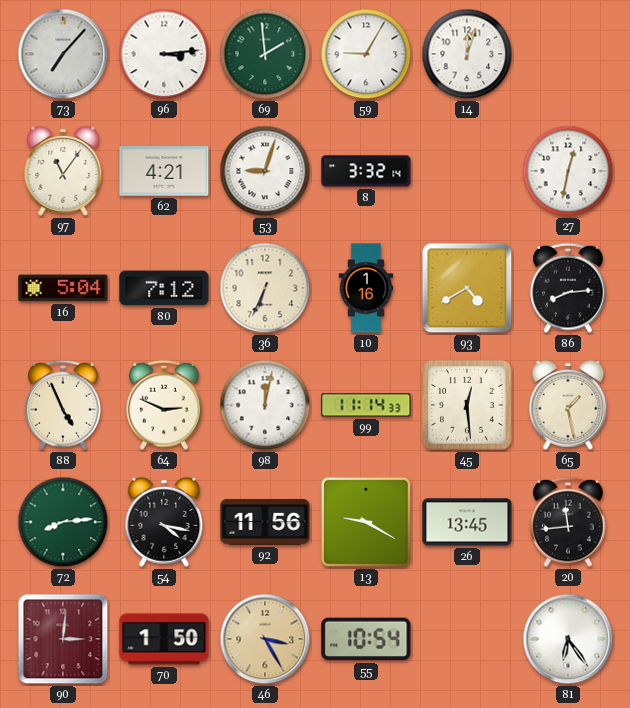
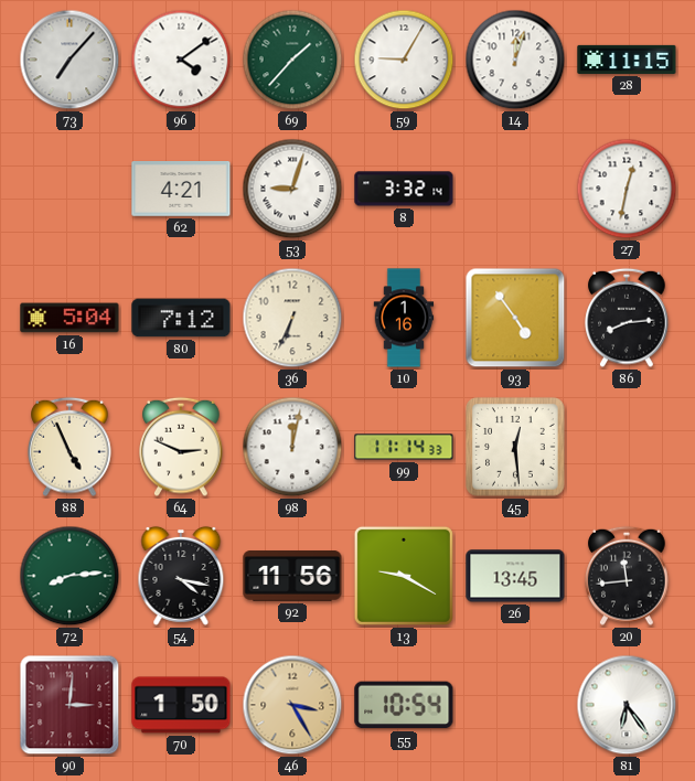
96: 3:14 -> 4:09 (181, 60)
69: 1:59 -> 1:37 (292, 60)
28: none -> 11:15 (627, 60)
97: 11:06 -> none (63, 171)
93: 4:40 -> 4:54 (515, 318)
65: 1:28 -> none (568, 405)
